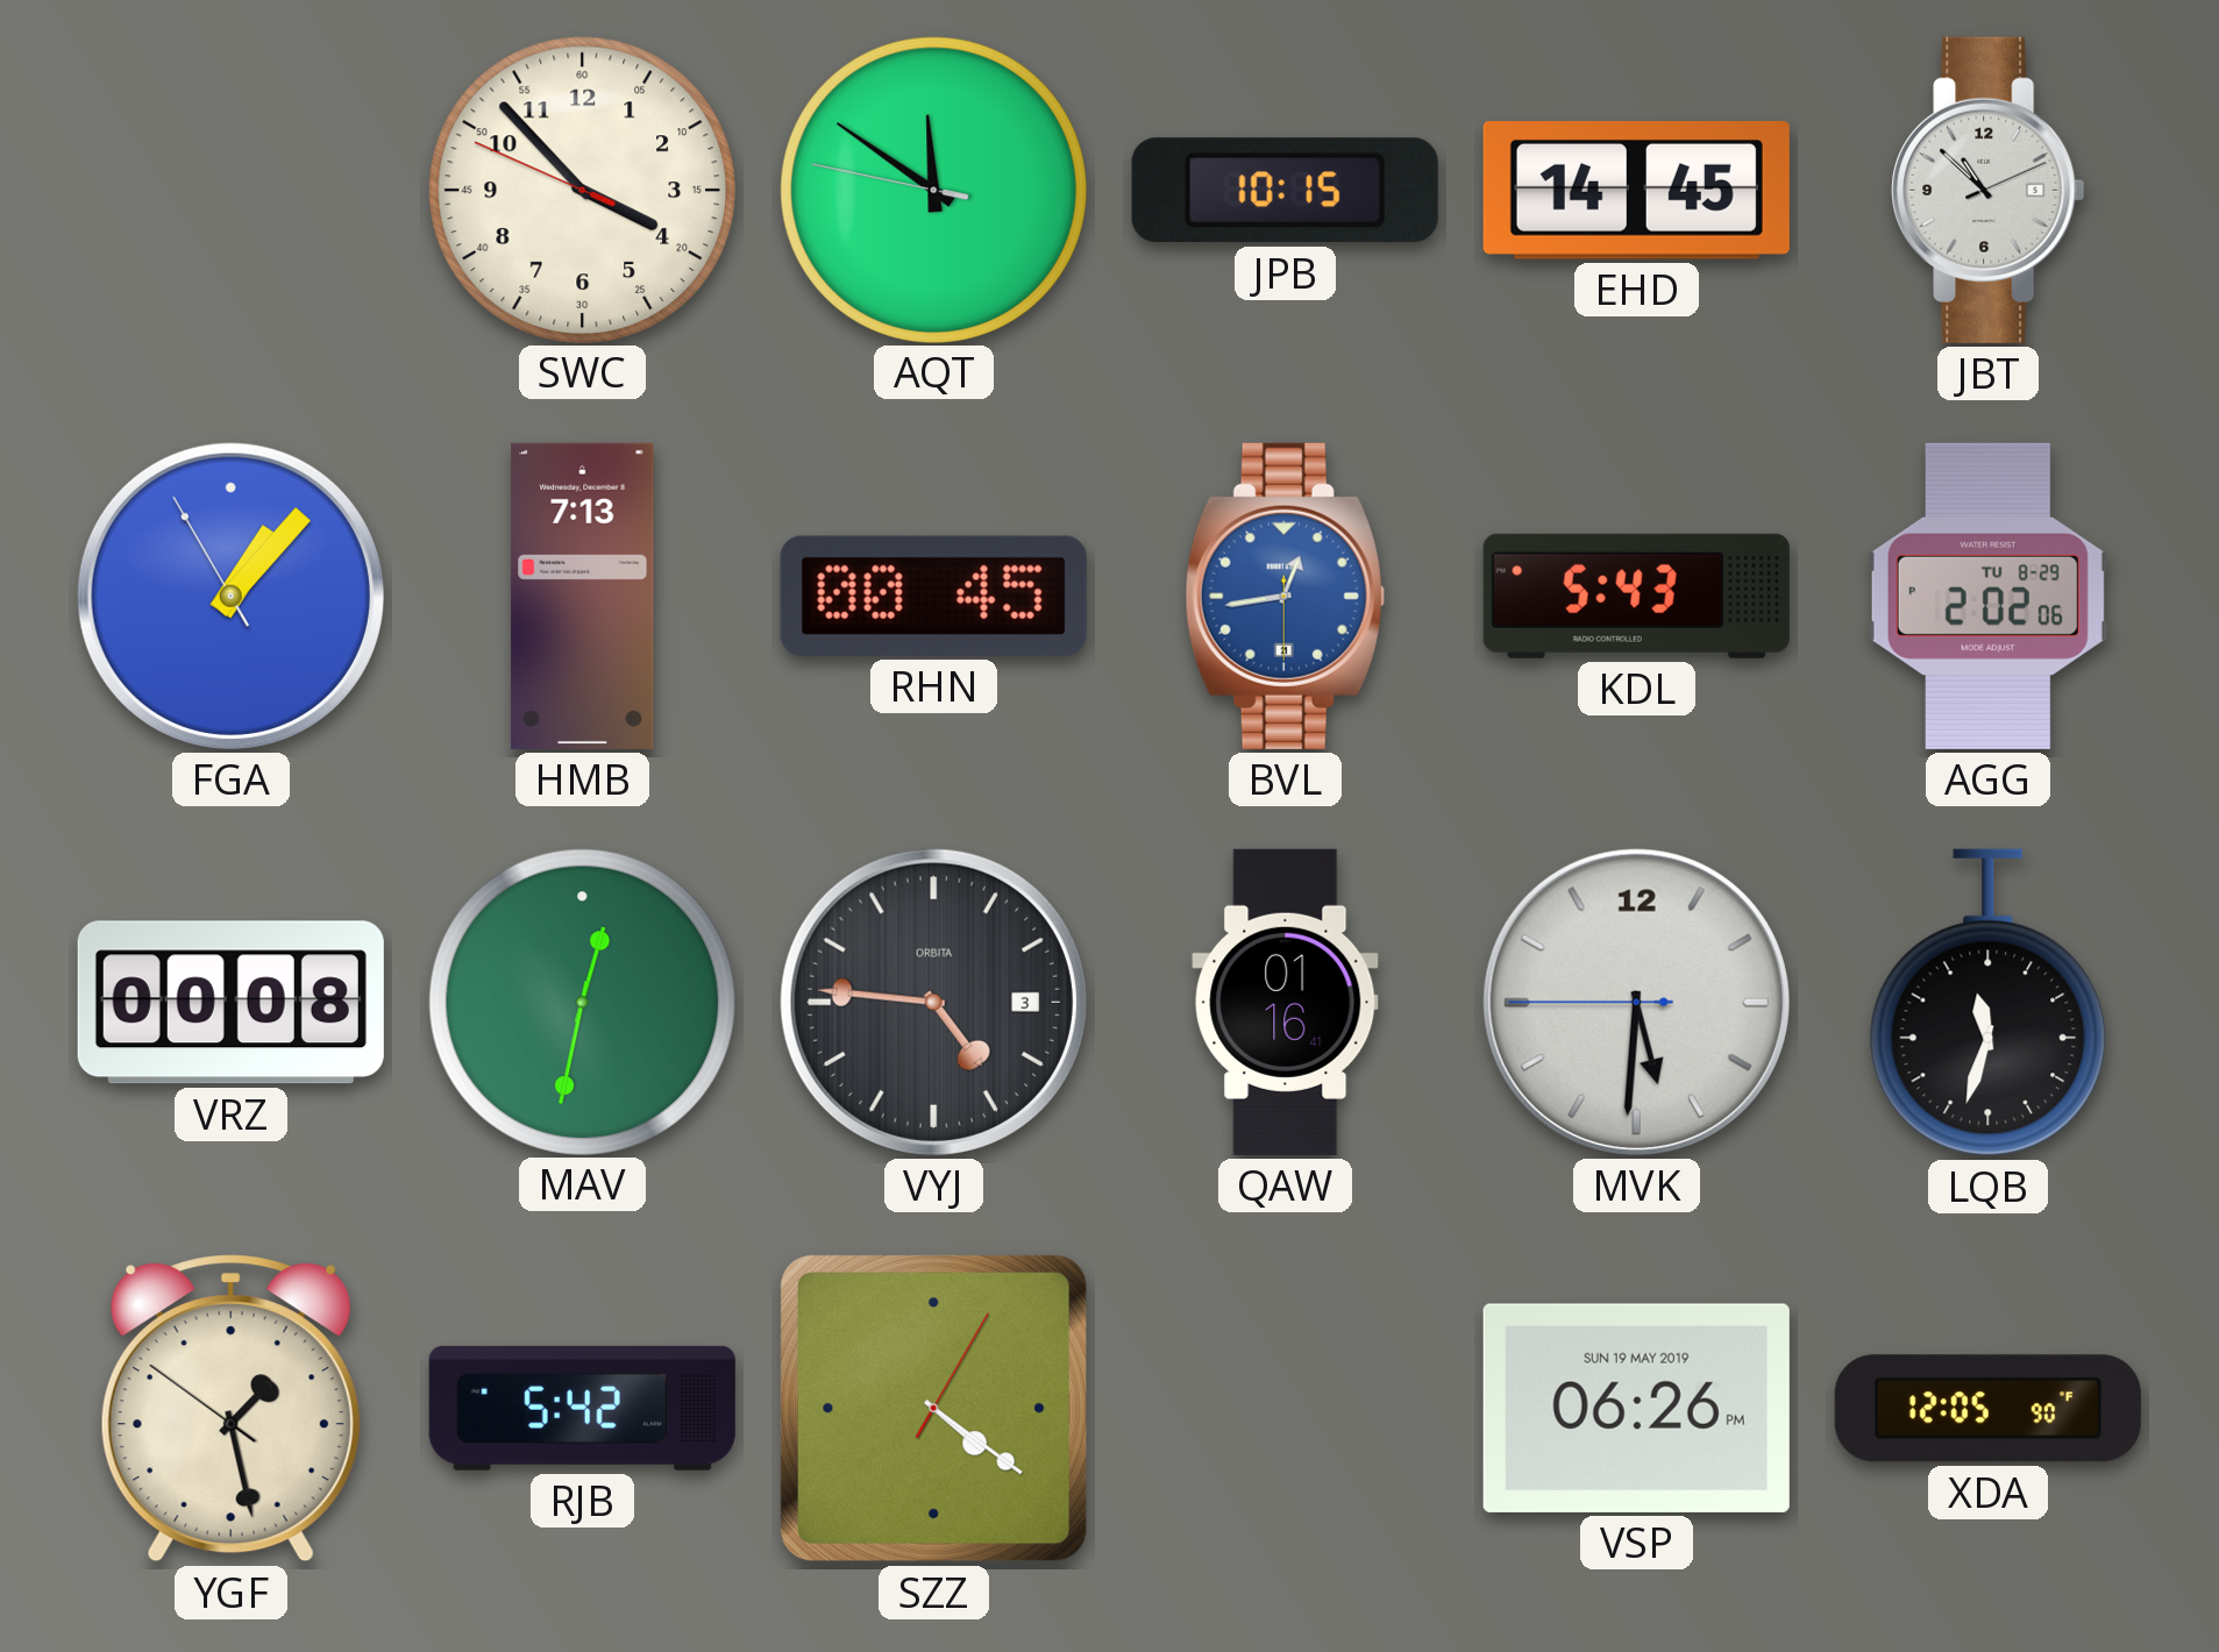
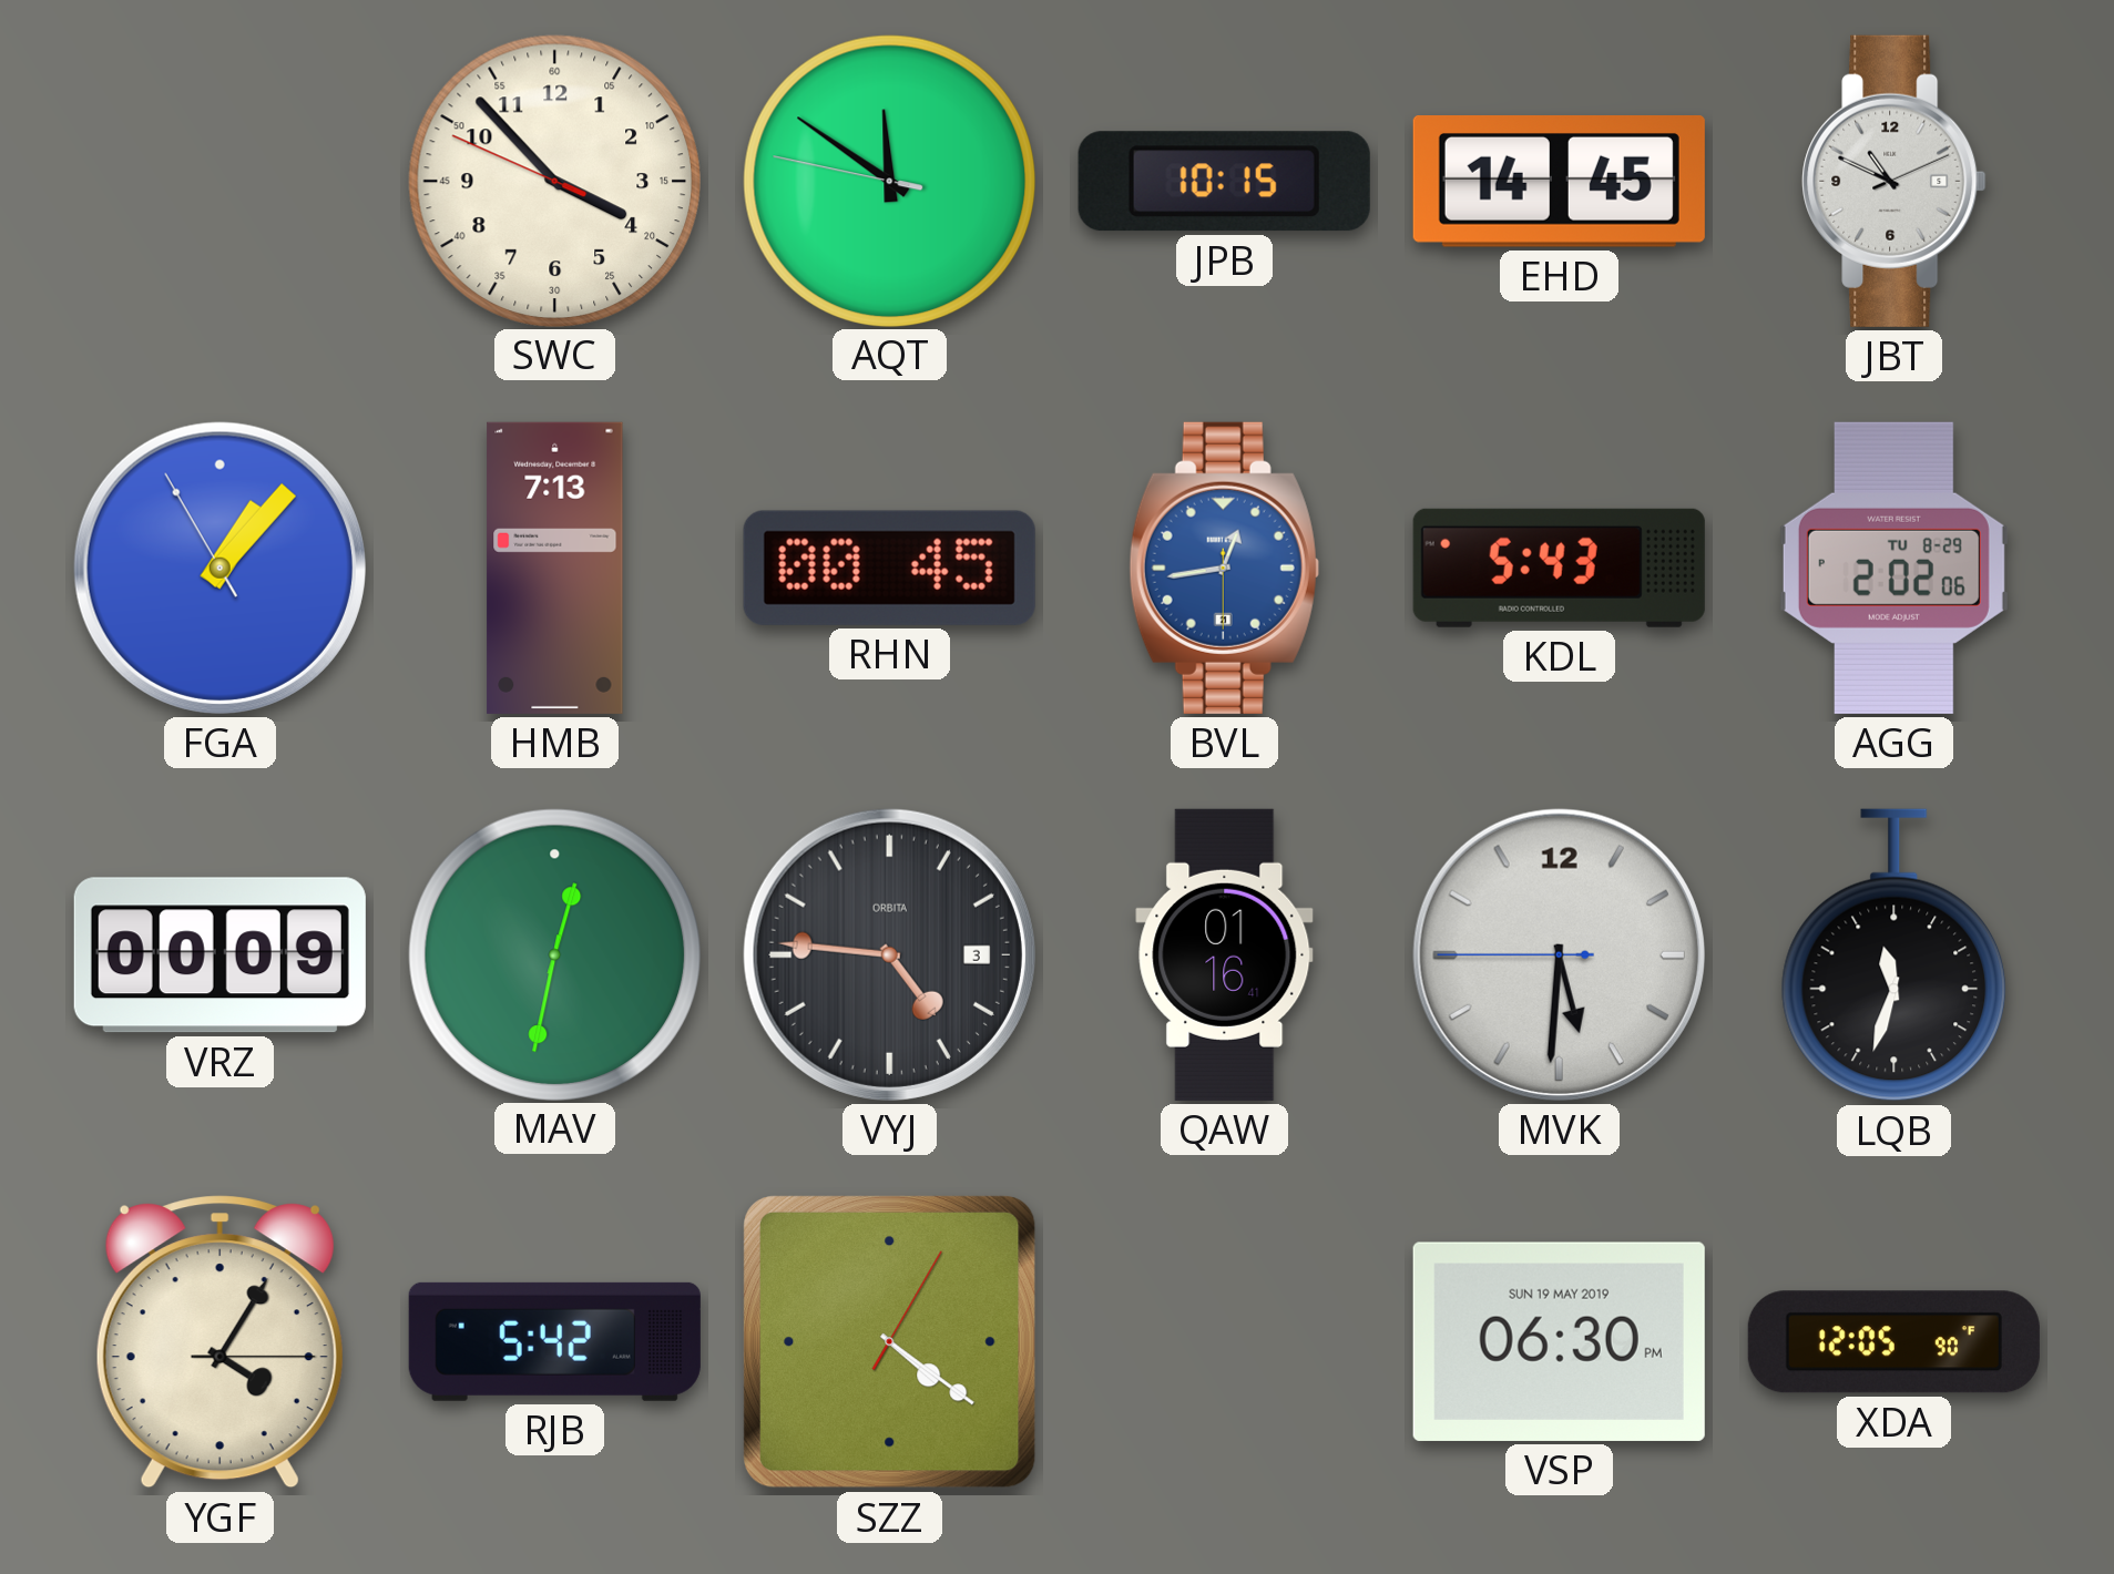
JBT: 10:52 -> 10:49 (1895, 181)
VRZ: 00:08 -> 00:09 (219, 955)
YGF: 1:27 -> 4:05 (219, 1342)
VSP: 06:26 -> 06:30 (1559, 1341)
